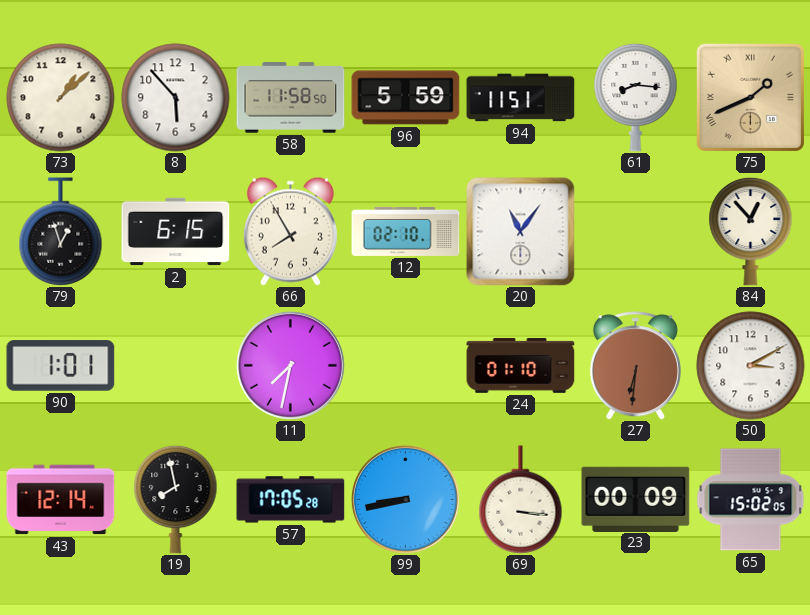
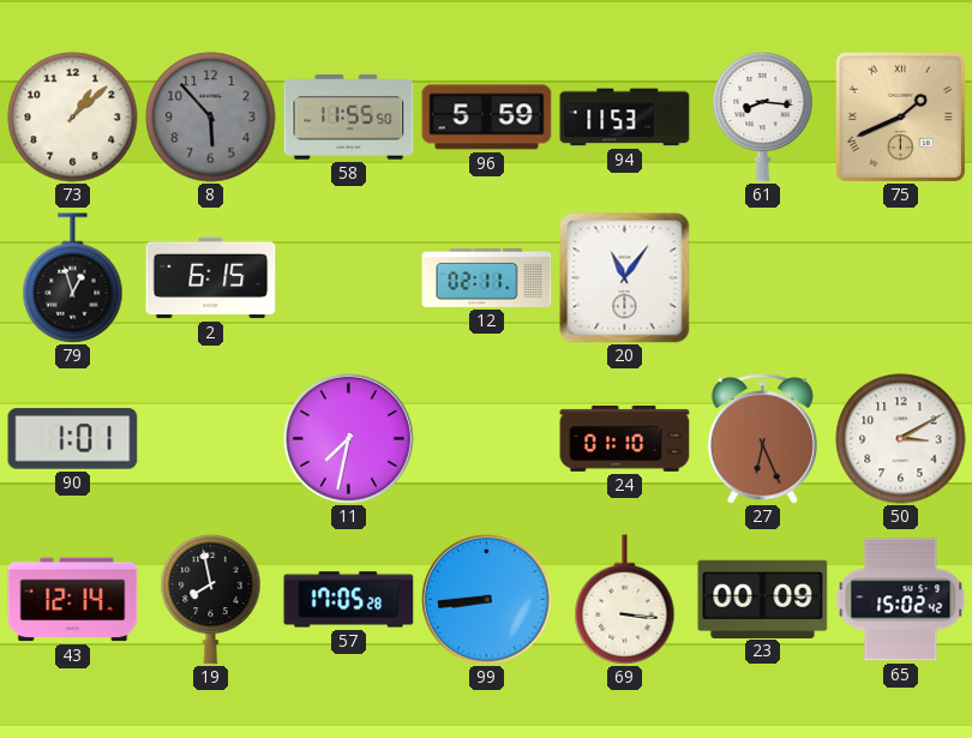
8 dial: white -> grey (211, 118)
58: 11:58 -> 11:55 (349, 118)
94: 11:51 -> 11:53 (625, 118)
66: 7:55 -> none (290, 231)
12: 02:10 -> 02:11 (487, 277)
84: 12:53 -> none (751, 231)
27: 6:31 -> 6:26 (762, 439)
99: 8:43 -> 8:44 (486, 599)
65: 15:02:05 -> 15:02:42 (901, 600)
